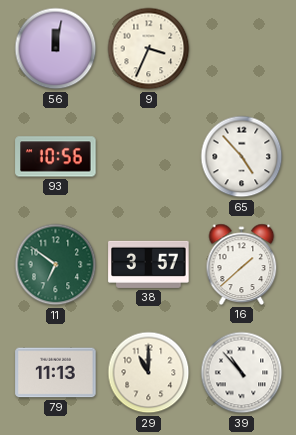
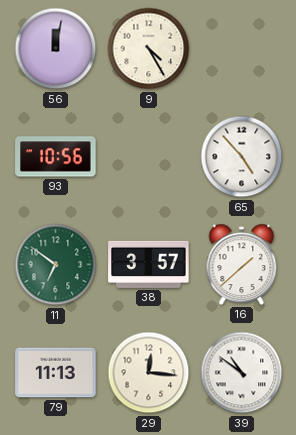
9: 3:34 -> 4:25 (149, 49)
29: 11:00 -> 12:16 (149, 373)
39: 10:53 -> 10:51 (242, 373)
